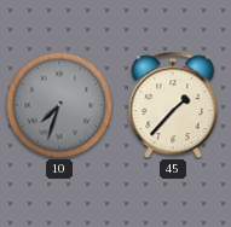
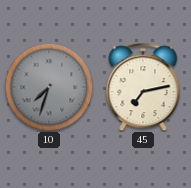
45: 1:37 -> 7:13 (143, 87)
